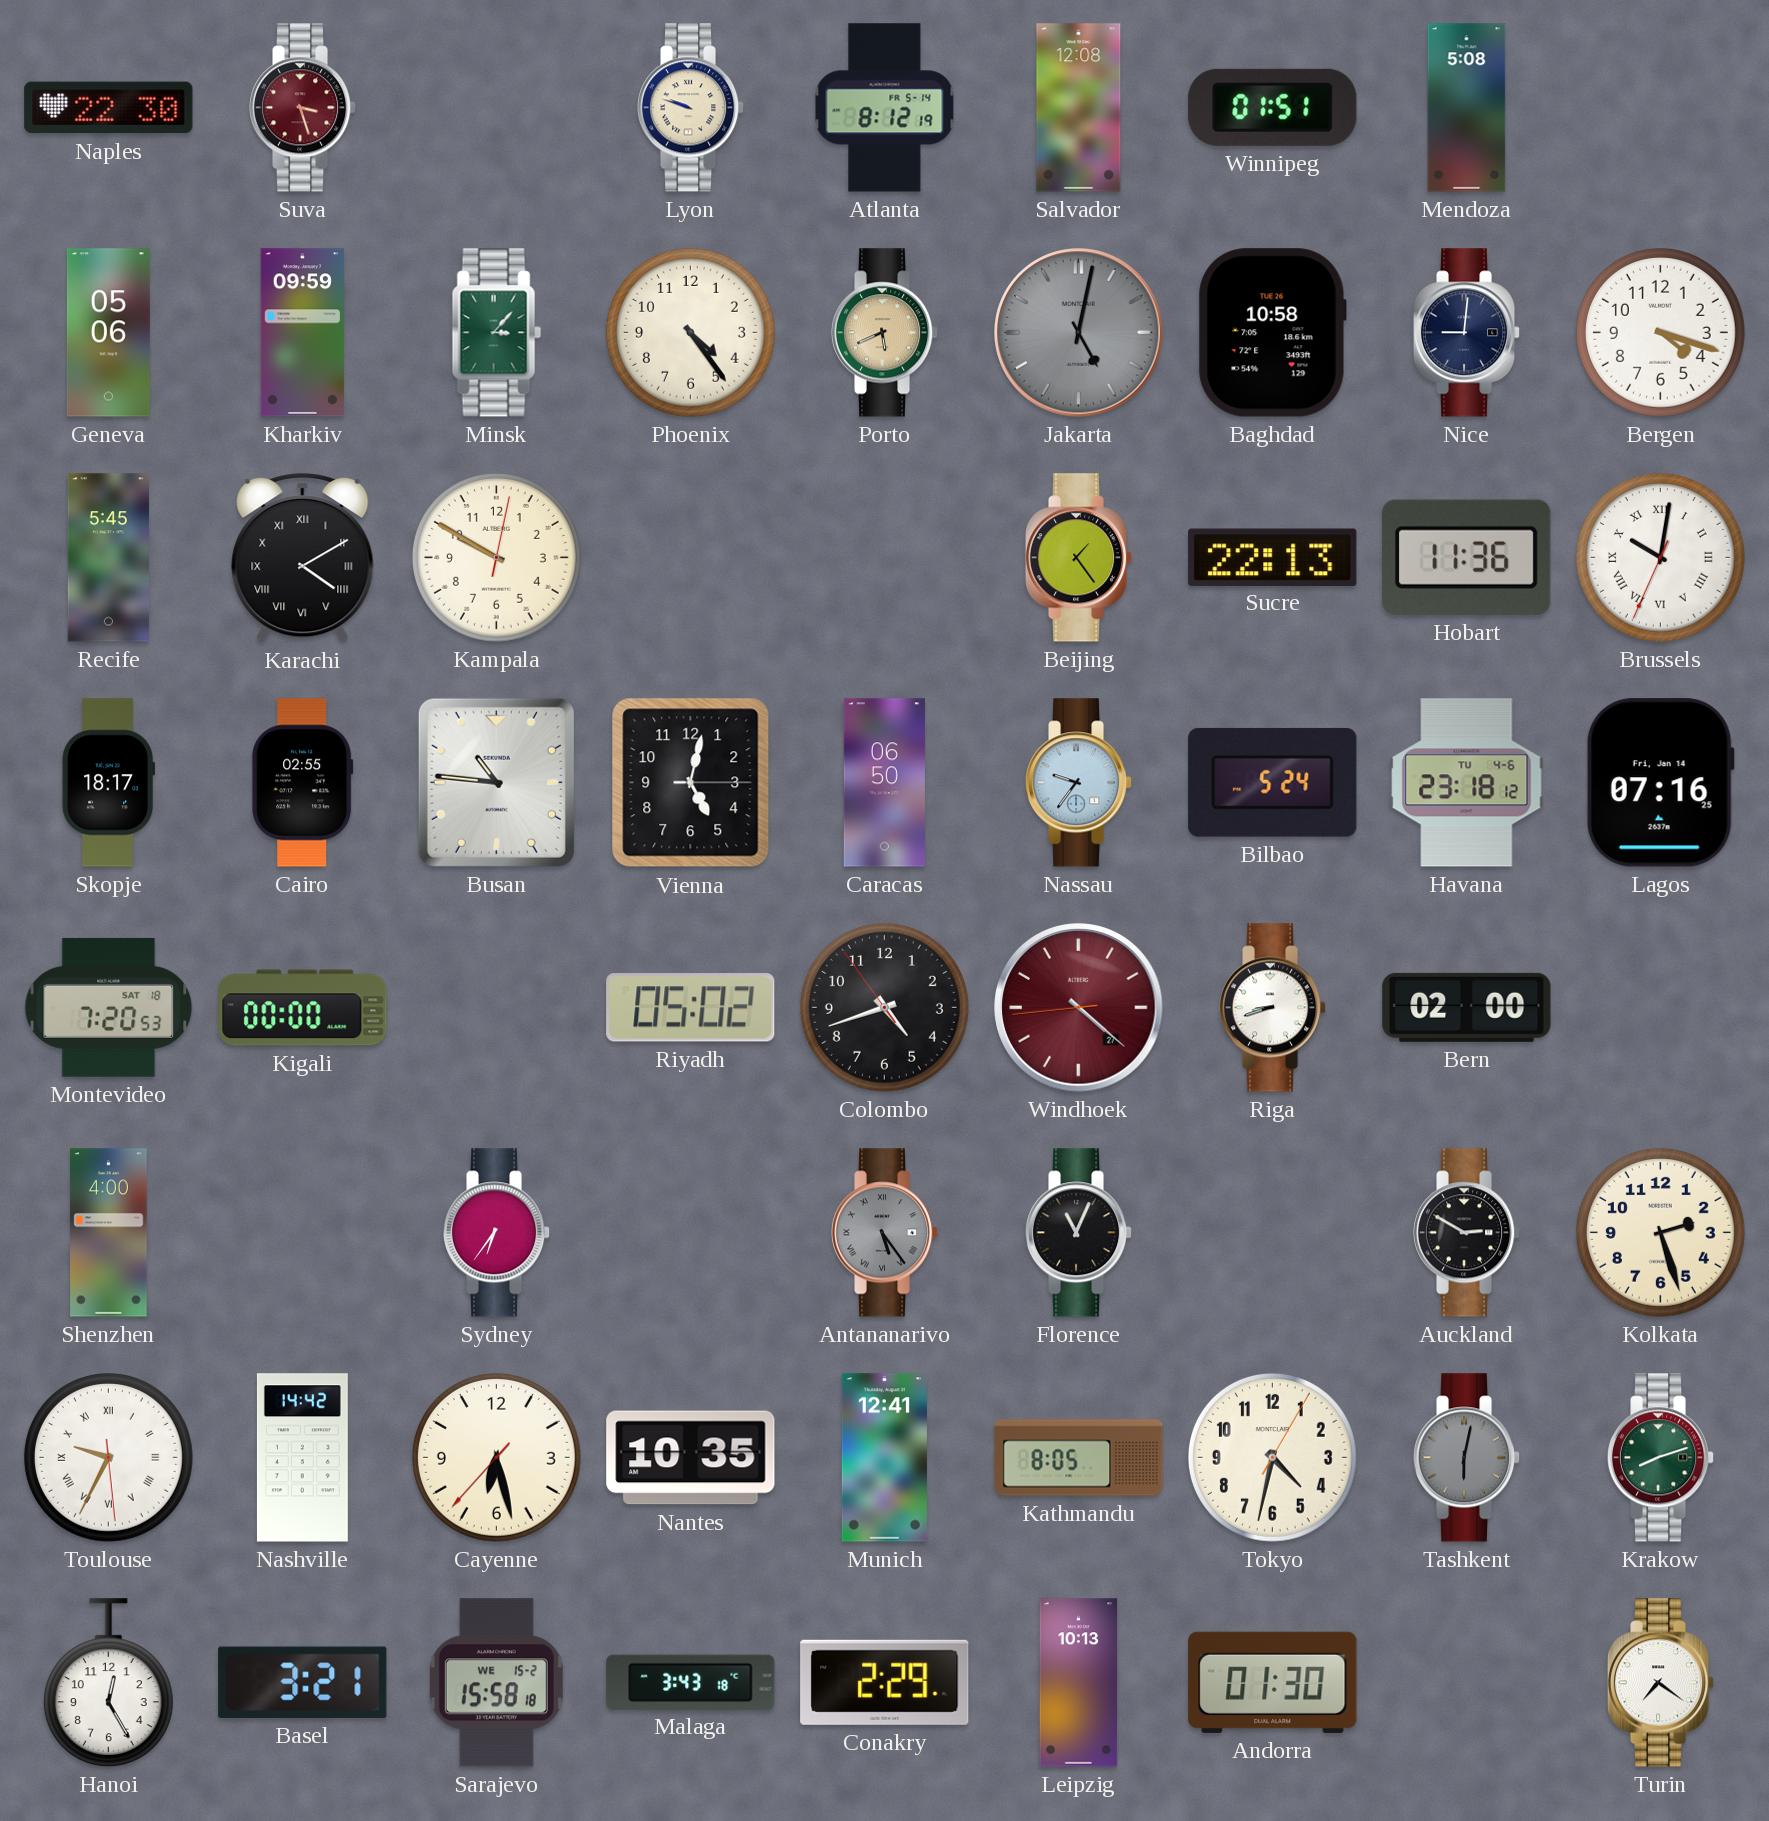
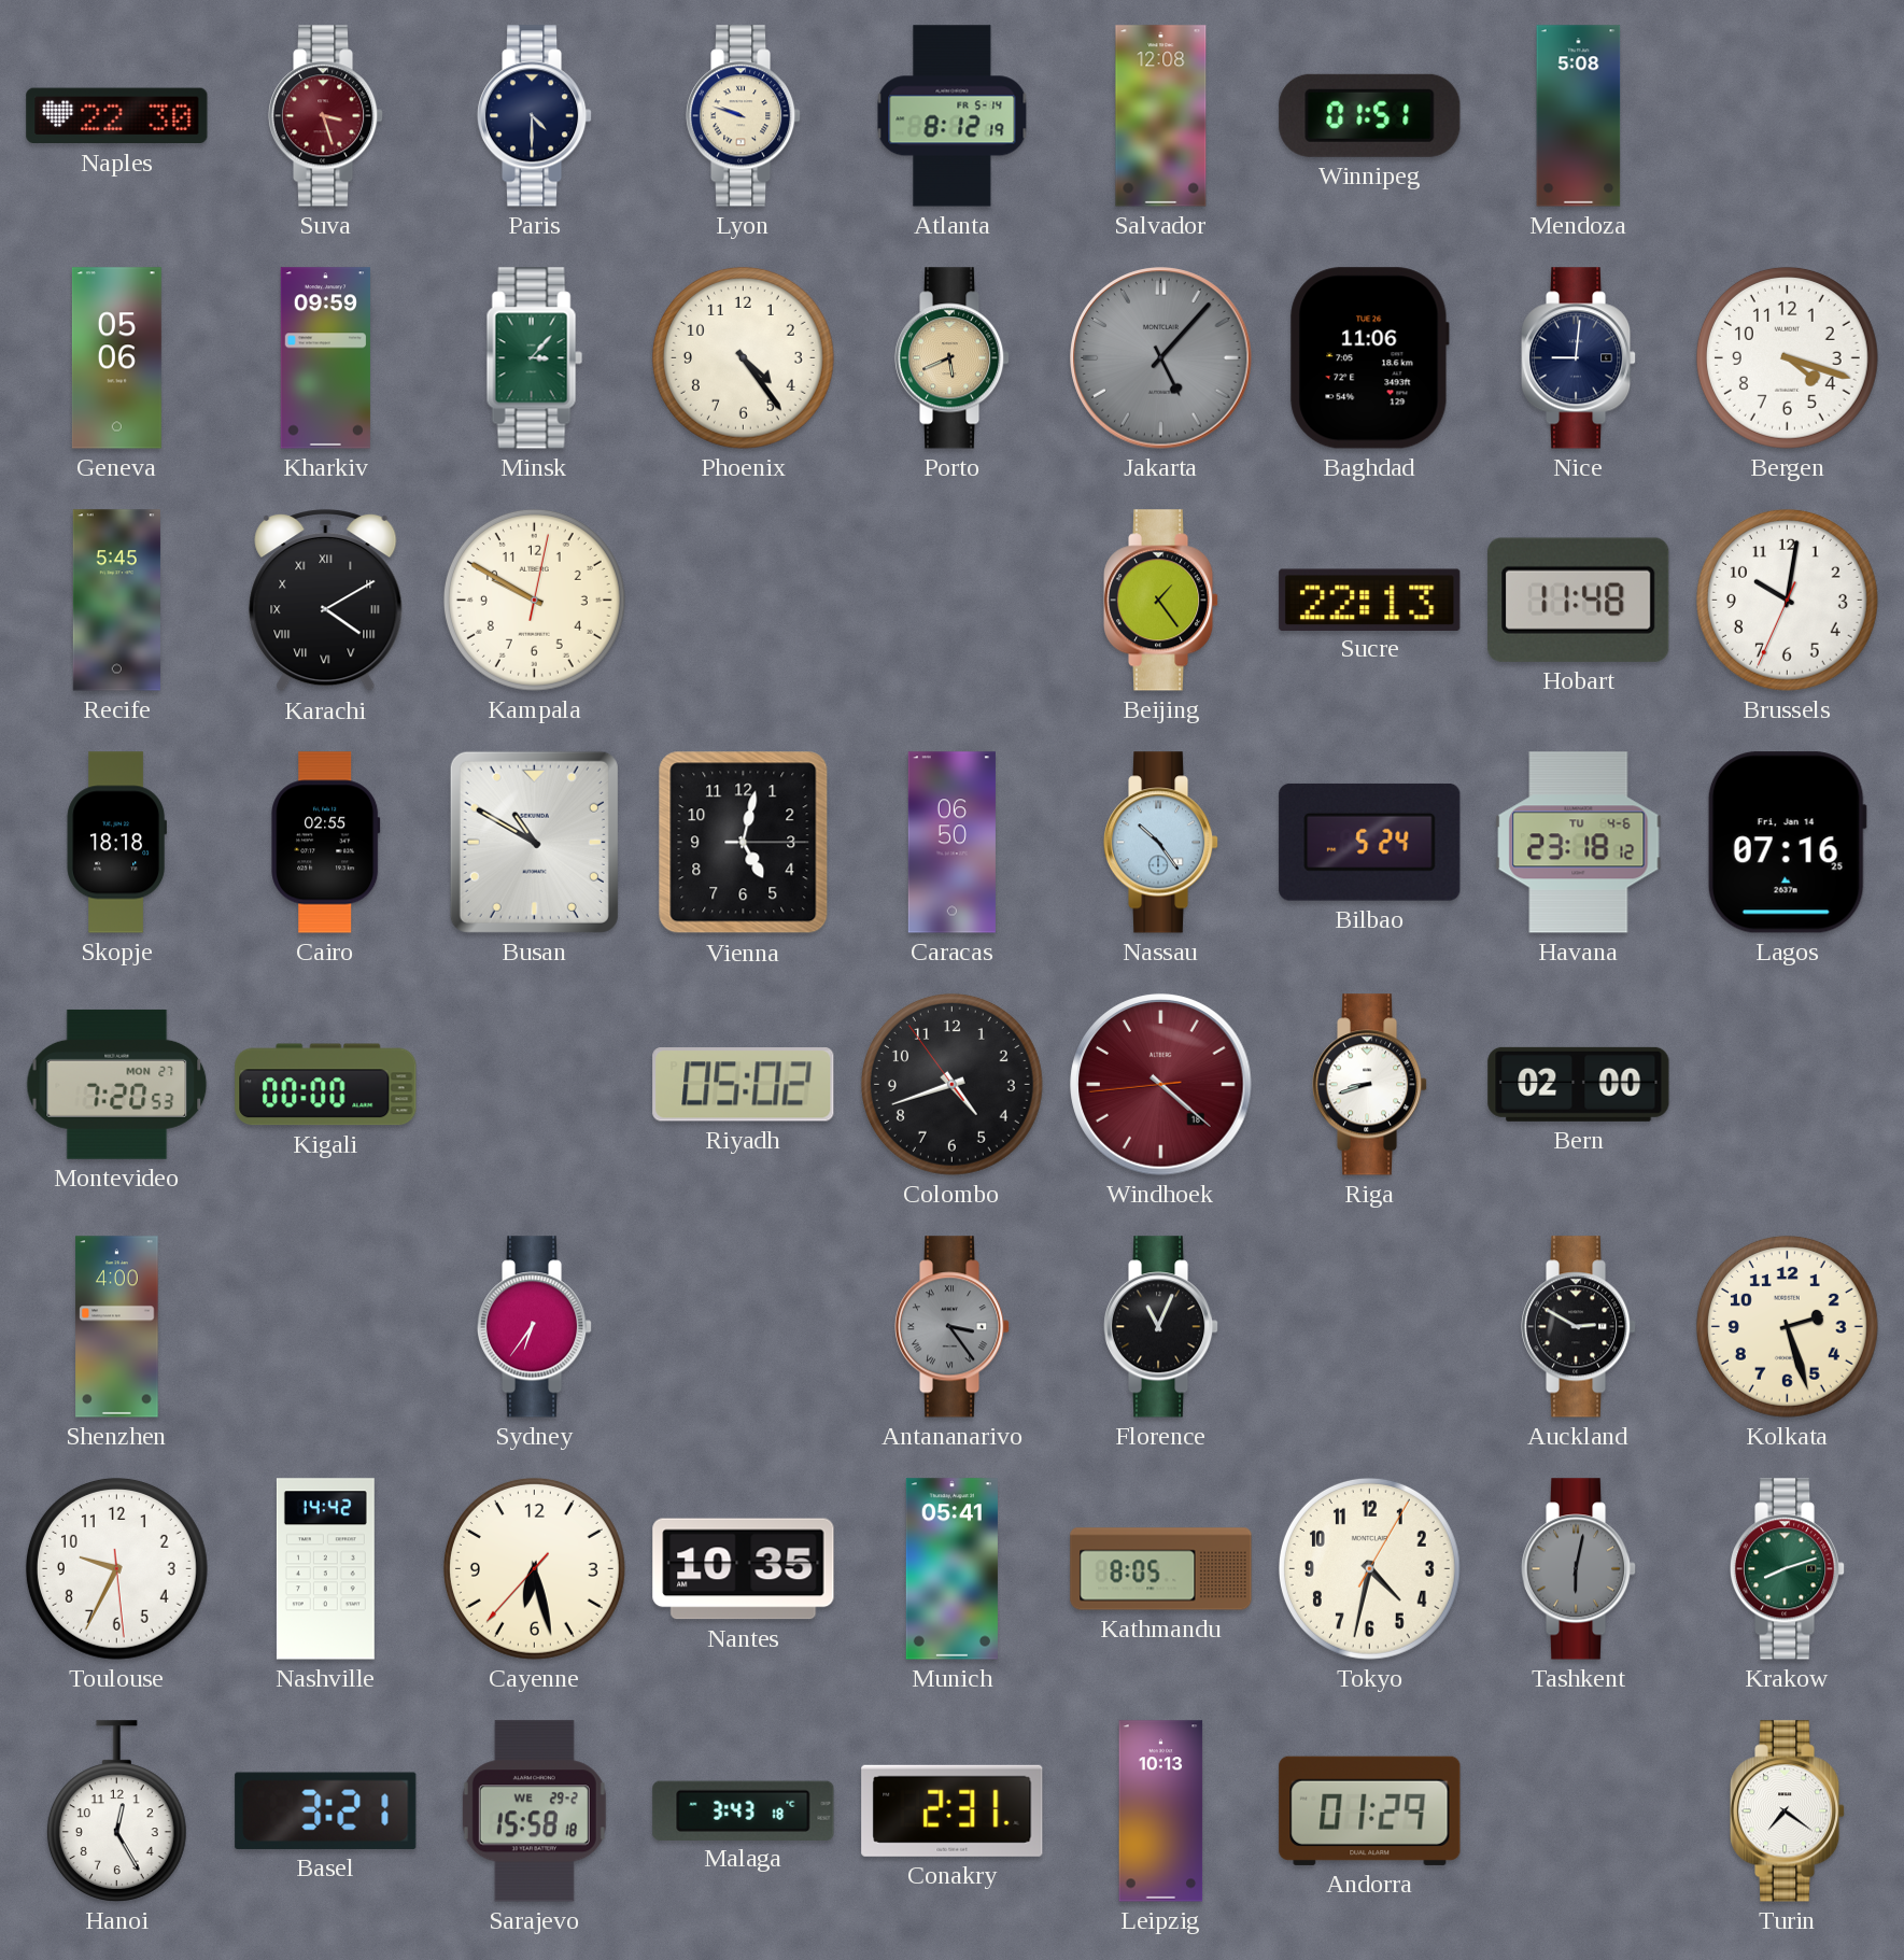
Paris: none -> 4:30 (535, 116)
Jakarta: 5:02 -> 5:07 (1161, 358)
Baghdad: 10:58 -> 11:06 (1369, 358)
Hobart: 11:36 -> 11:48 (1579, 600)
Brussels numerals: Roman -> Arabic (1787, 600)
Skopje: 18:17 -> 18:18 (116, 843)
Busan: 10:46 -> 10:50 (534, 842)
Nassau: 9:36 -> 10:24 (1161, 843)
Montevideo date: SAT 18 -> MON 27 (117, 1084)
Windhoek date: 27 -> 18 (1161, 1085)
Antananarivo: 5:24 -> 3:24 (953, 1327)
Toulouse numerals: Roman -> Arabic (116, 1568)
Munich: 12:41 -> 05:41 (951, 1569)
Sarajevo date: WE 15-2 -> WE 29-2 (534, 1811)
Conakry: 2:29 -> 2:31 (953, 1810)
Andorra: 01:30 -> 01:29 (1370, 1810)
